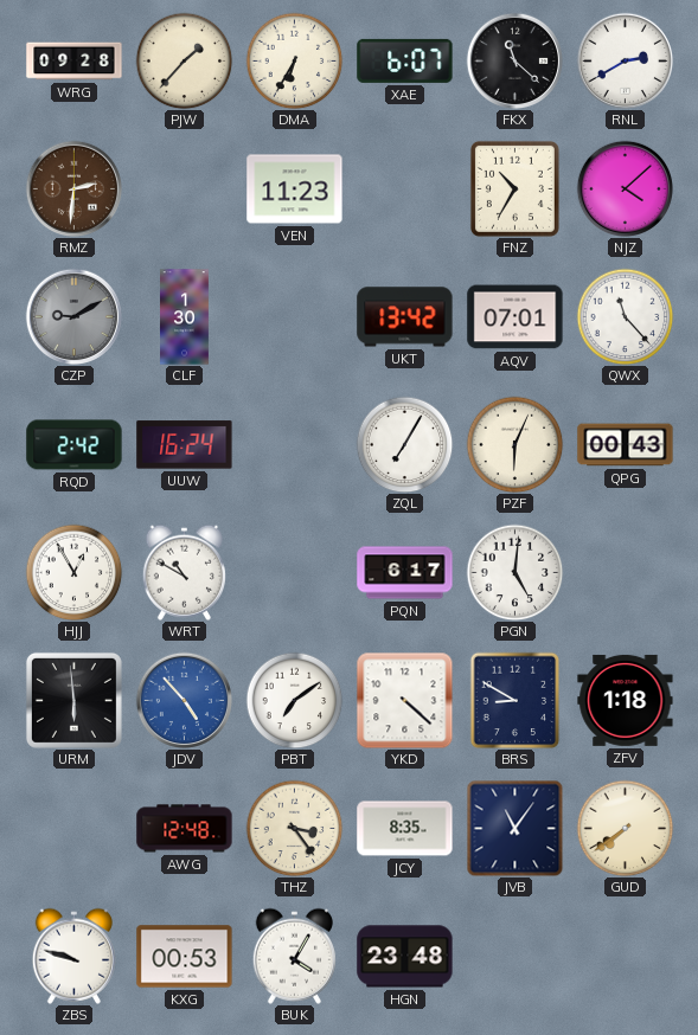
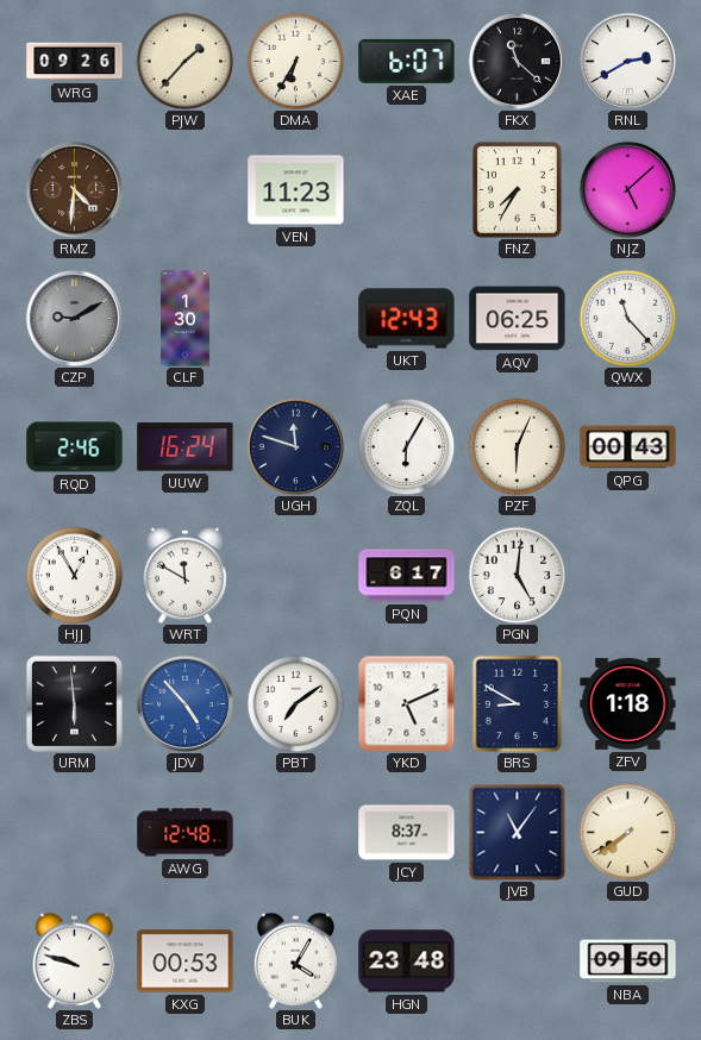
WRG: 09:28 -> 09:26 (75, 62)
RMZ: 2:31 -> 4:31 (74, 189)
FNZ: 10:35 -> 7:35 (517, 189)
NJZ: 4:08 -> 5:08 (627, 189)
UKT: 13:42 -> 12:43 (407, 319)
AQV: 07:01 -> 06:25 (518, 319)
RQD: 2:42 -> 2:46 (75, 447)
UGH: none -> 11:48 (295, 446)
ZQL: 7:05 -> 6:05 (406, 446)
WRT: 10:50 -> 11:50 (184, 575)
YKD: 4:22 -> 5:11 (406, 703)
THZ: 3:24 -> none (294, 828)
JCY: 8:35 -> 8:37 (407, 833)
NBA: none -> 09:50 (628, 961)
